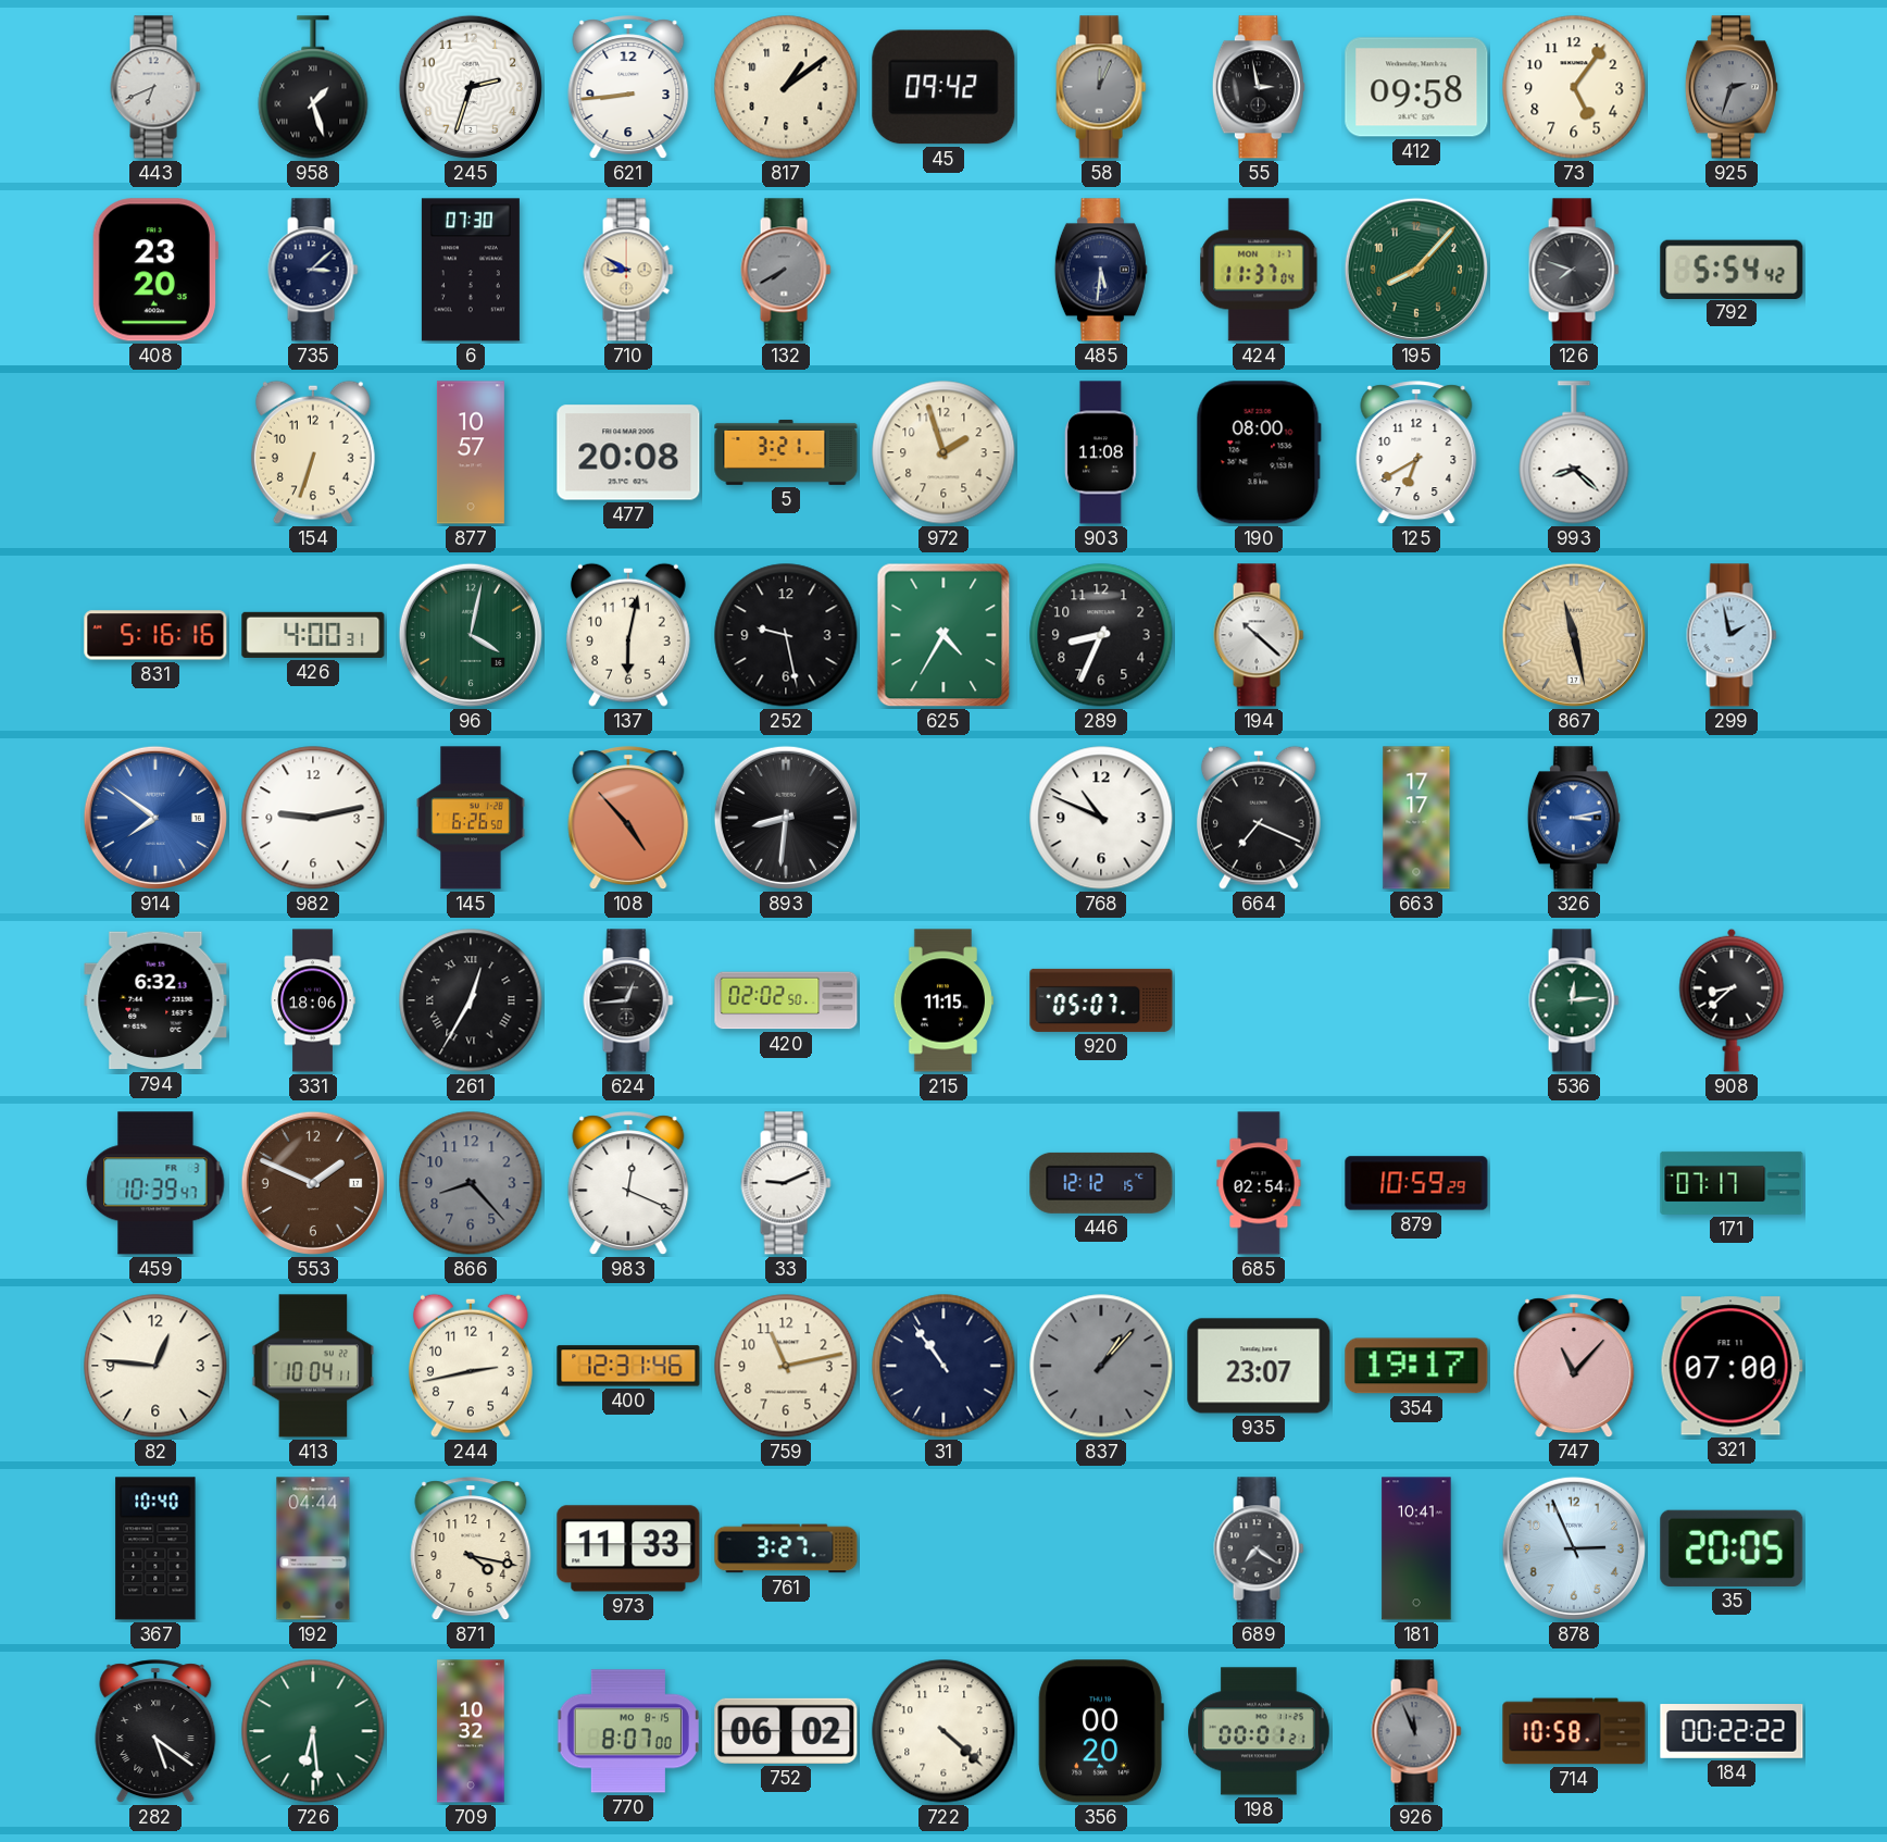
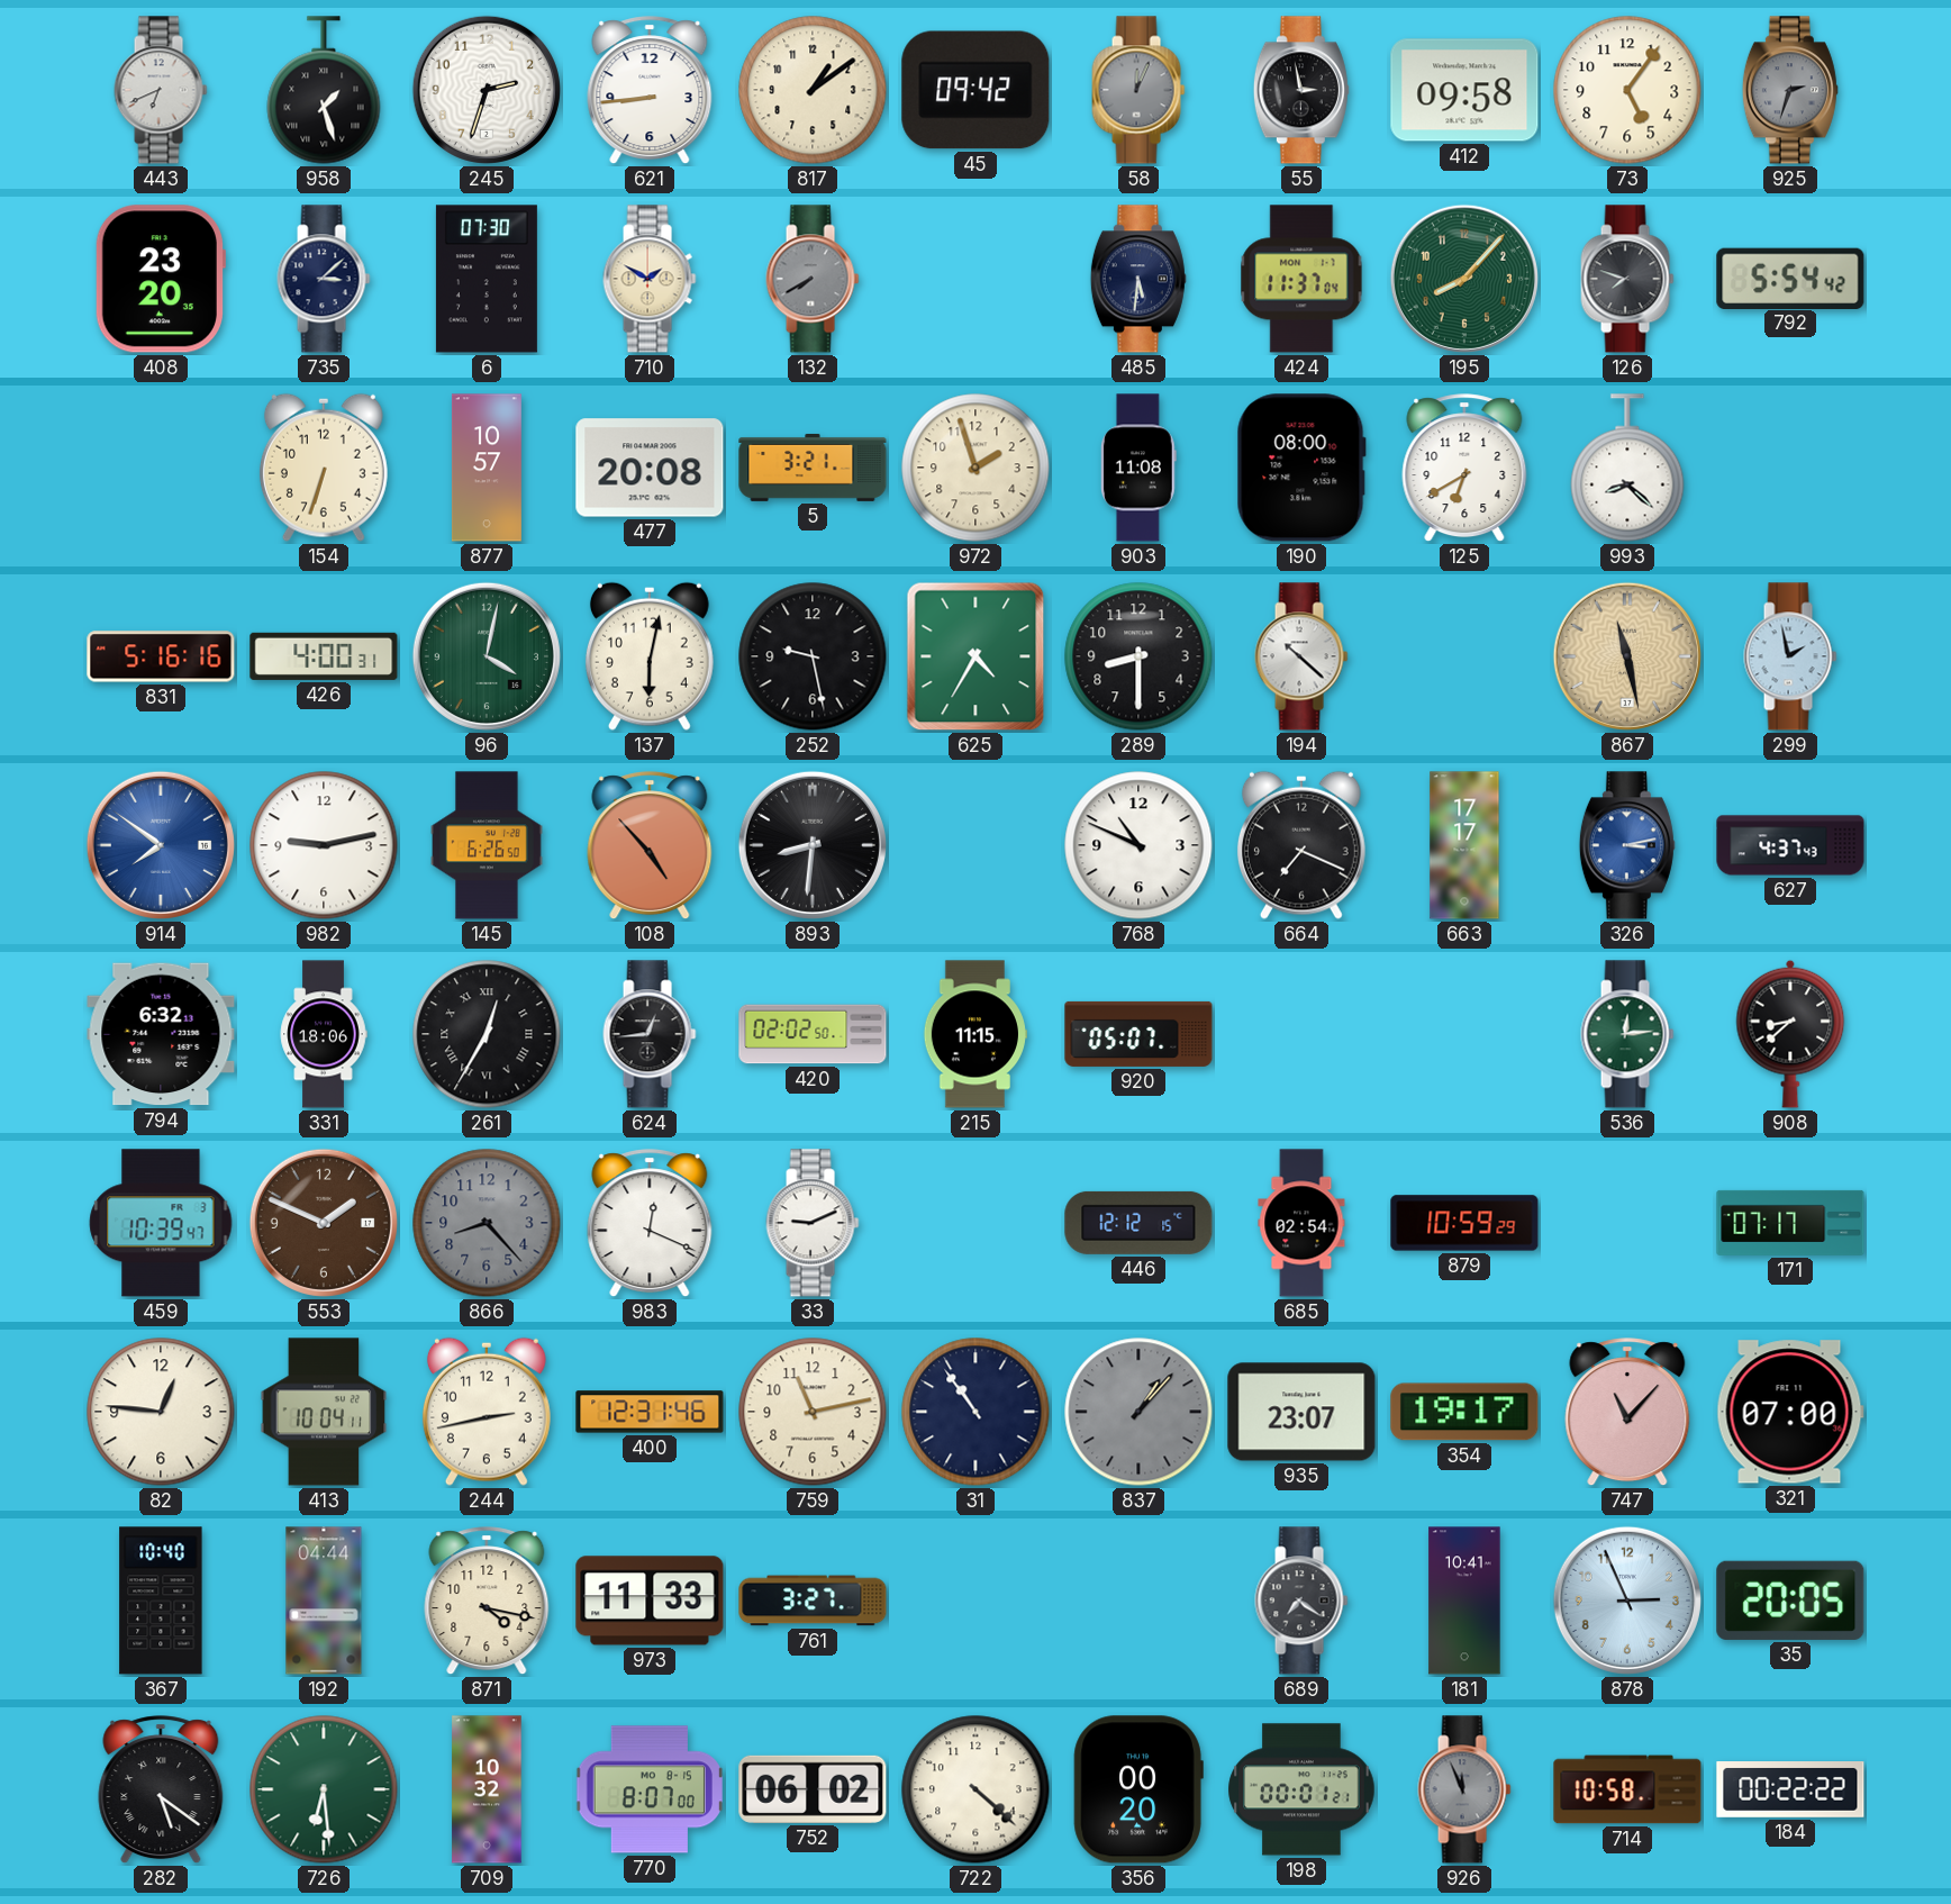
710: 8:50 -> 1:50 (650, 279)
289: 8:34 -> 8:30 (1138, 656)
627: none -> 4:37 (1790, 845)
